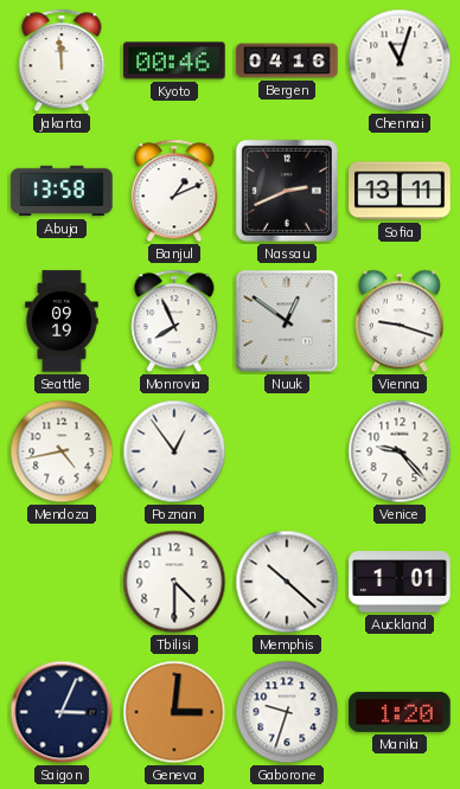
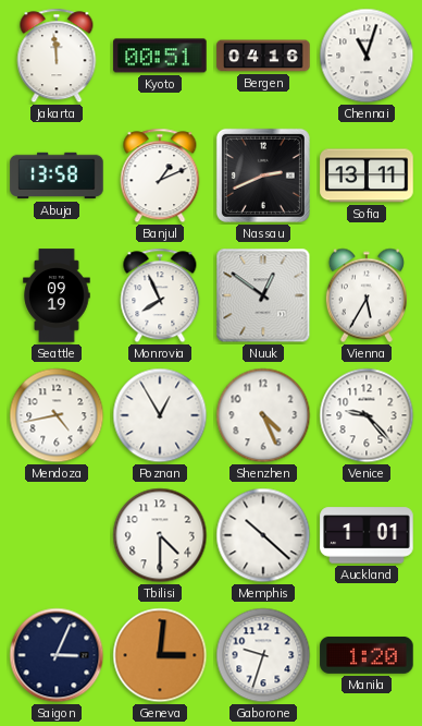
Kyoto: 00:46 -> 00:51 (160, 56)
Vienna: 9:18 -> 5:35 (367, 295)
Poznan: 12:54 -> 12:55 (160, 415)
Shenzhen: none -> 4:26 (263, 415)
